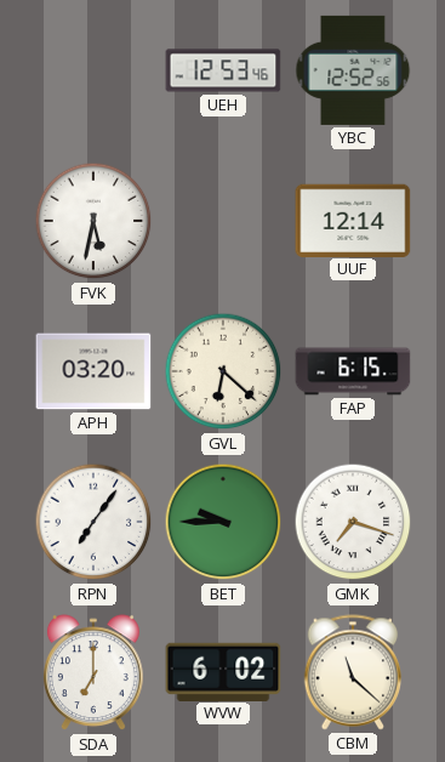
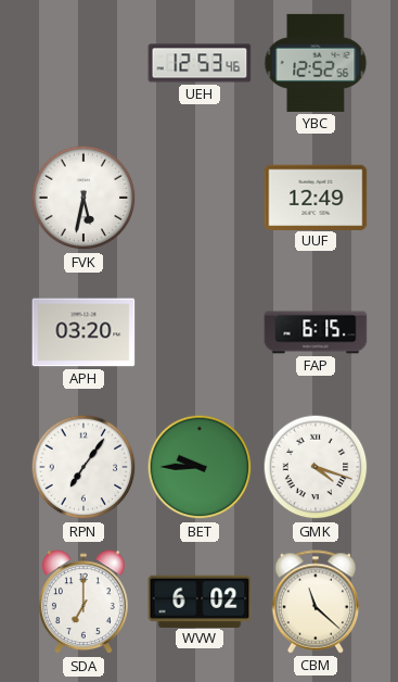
UUF: 12:14 -> 12:49 (316, 197)
GVL: 6:22 -> none (223, 371)
GMK: 7:18 -> 4:18 (316, 467)
